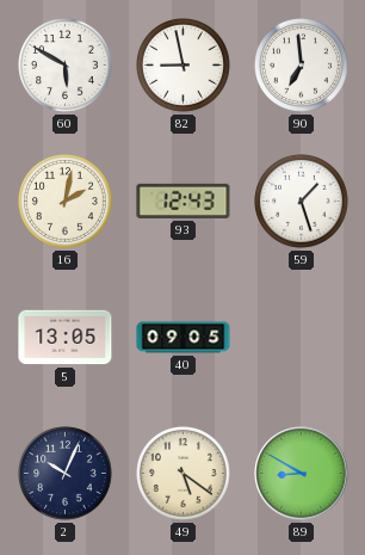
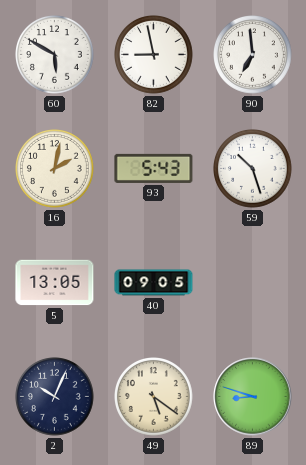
93: 12:43 -> 5:43 (154, 168)
59: 1:27 -> 10:27 (253, 169)
89: 8:50 -> 8:48 (253, 397)
